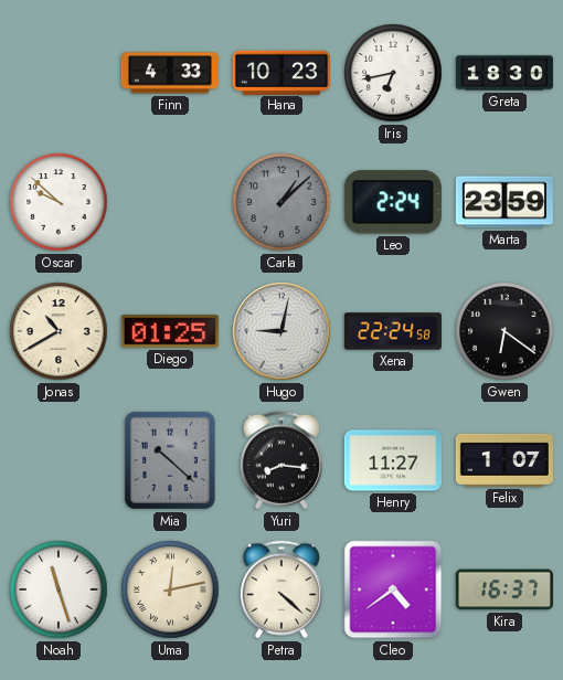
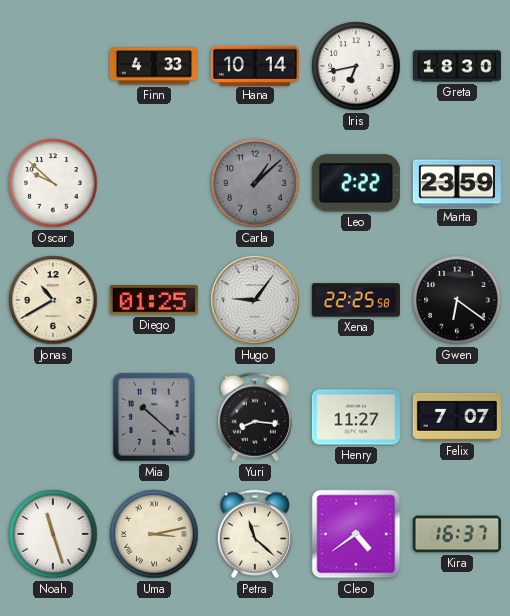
Hana: 10:23 -> 10:14 (255, 65)
Leo: 2:24 -> 2:22 (356, 183)
Hugo: 9:02 -> 9:06 (255, 300)
Xena: 22:24 -> 22:25 (356, 300)
Felix: 1:07 -> 7:07 (457, 417)
Uma: 12:13 -> 3:13 (154, 534)
Petra: 4:22 -> 11:22 (255, 534)
